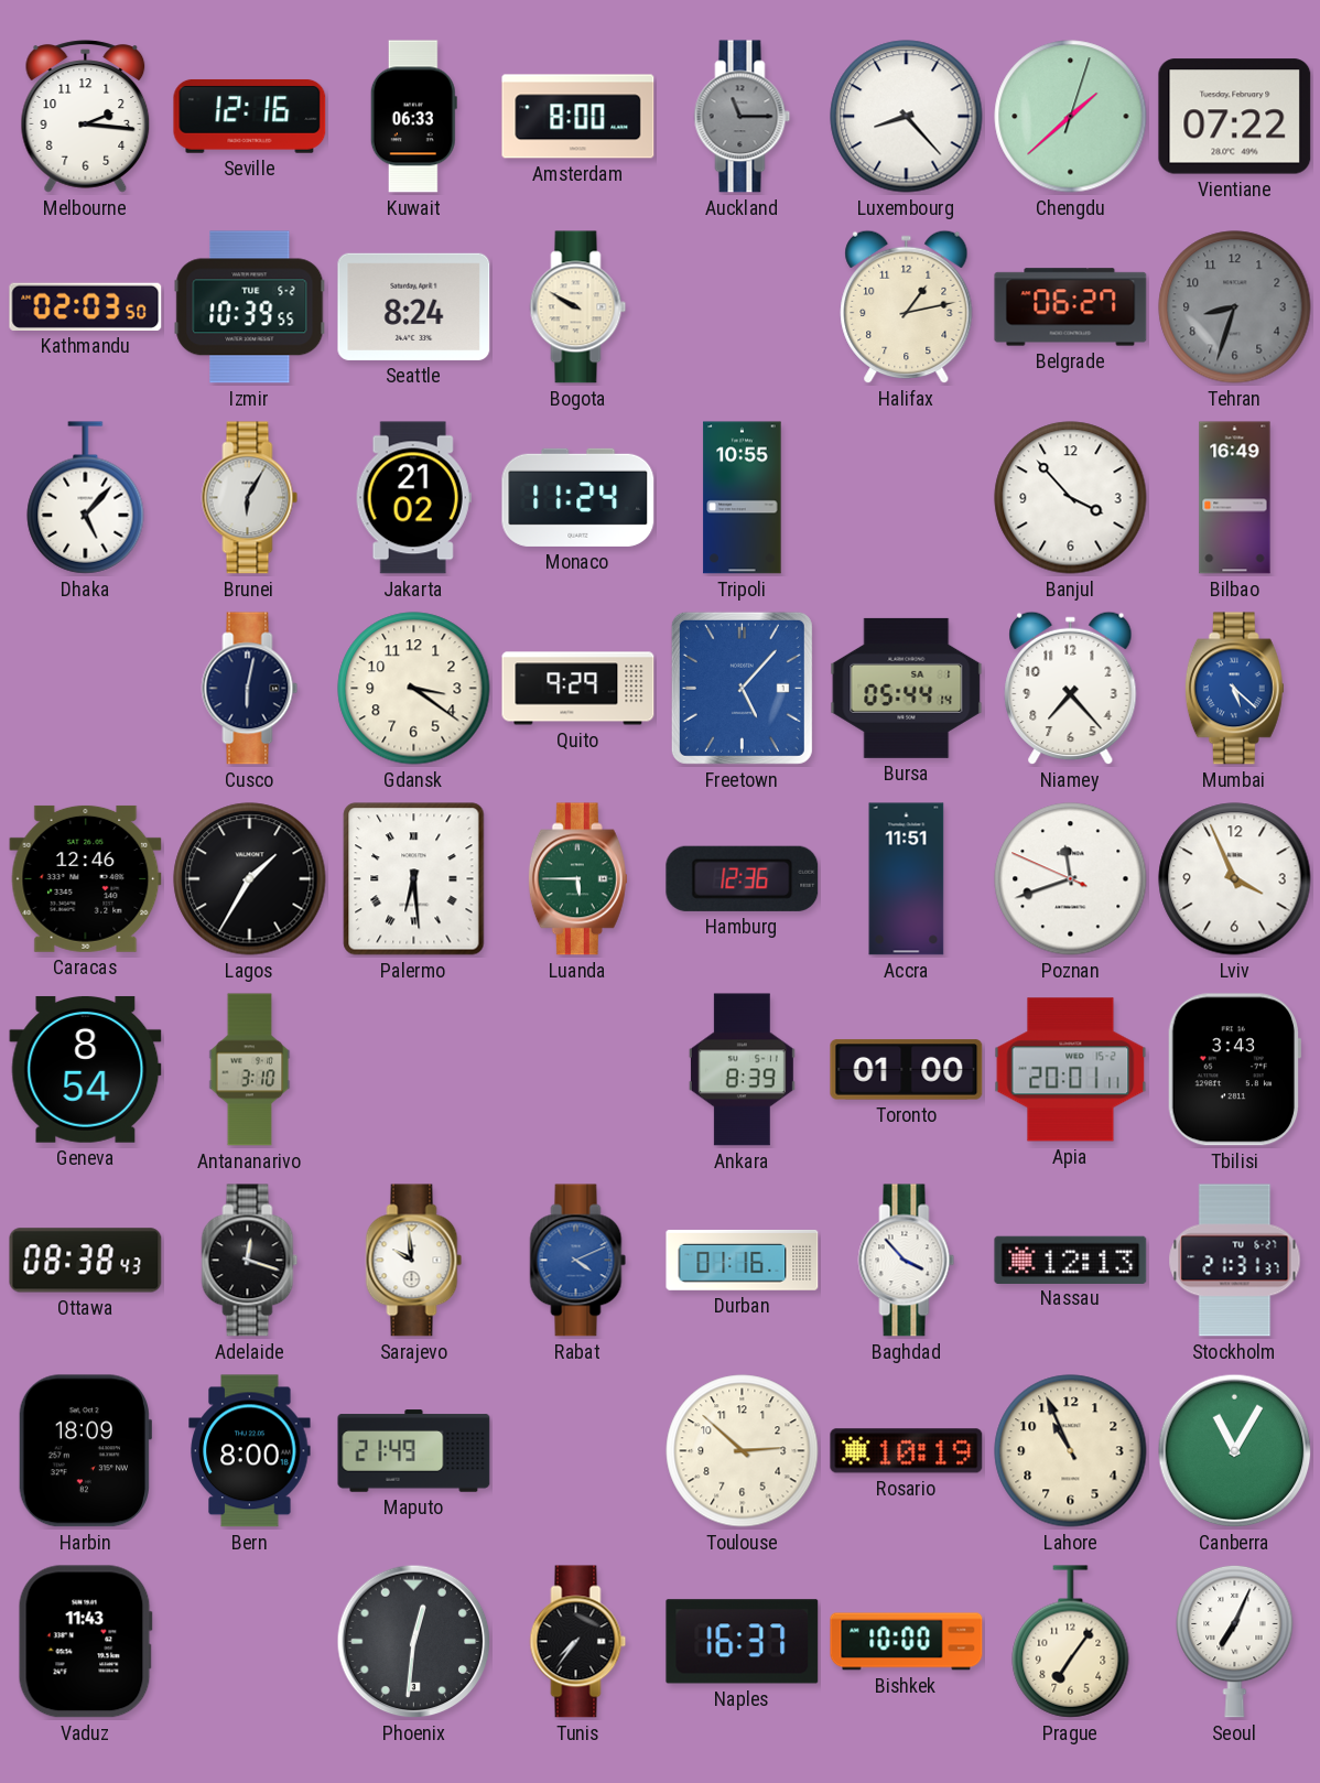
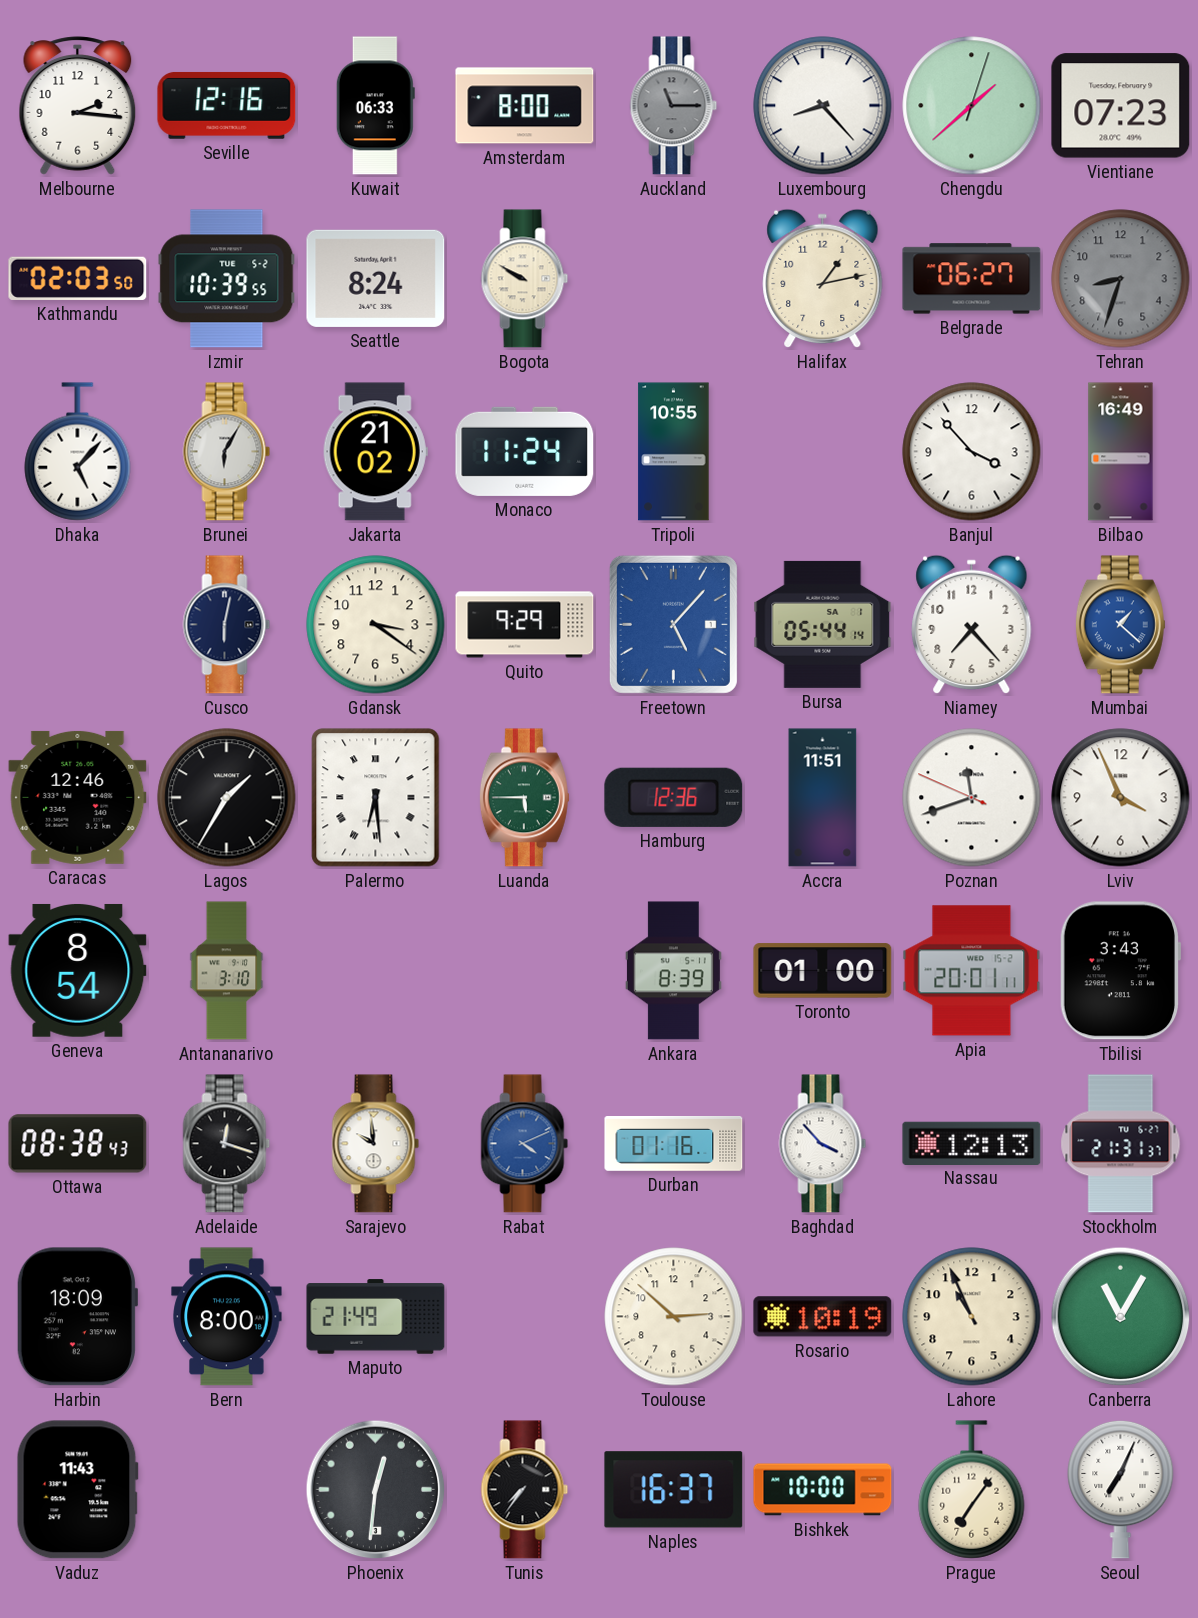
Vientiane: 07:22 -> 07:23 (1121, 106)
Mumbai: 5:22 -> 1:22 (1120, 625)
